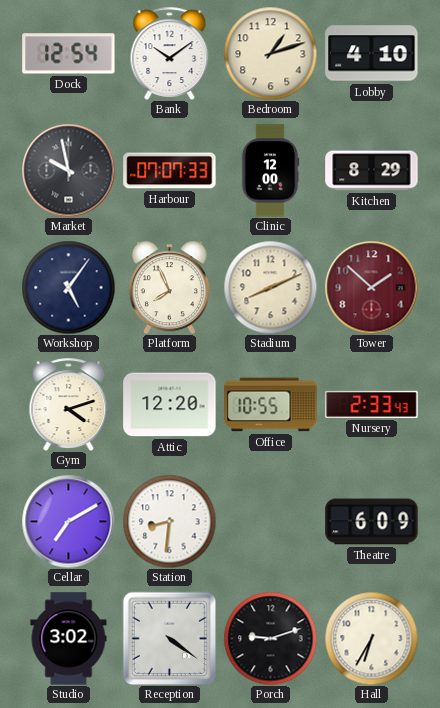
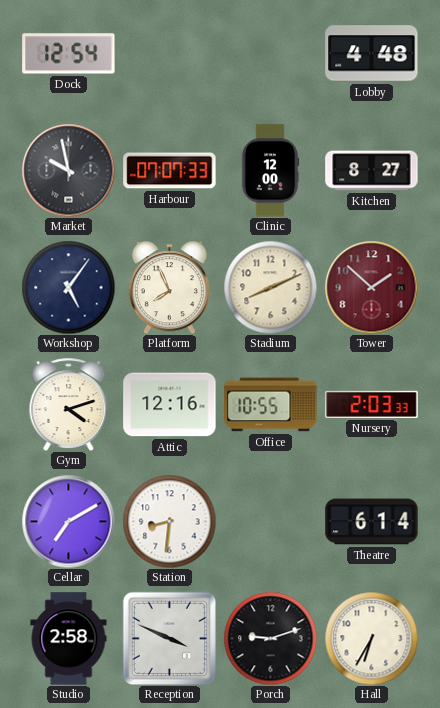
Bank: 10:09 -> none (170, 53)
Bedroom: 1:12 -> none (270, 53)
Lobby: 4:10 -> 4:48 (372, 54)
Kitchen: 8:29 -> 8:27 (372, 171)
Attic: 12:20 -> 12:16 (170, 405)
Nursery: 2:33 -> 2:03 (372, 404)
Theatre: 6:09 -> 6:14 (372, 522)
Studio: 3:02 -> 2:58 (69, 639)
Reception: 4:21 -> 3:49 (169, 638)
